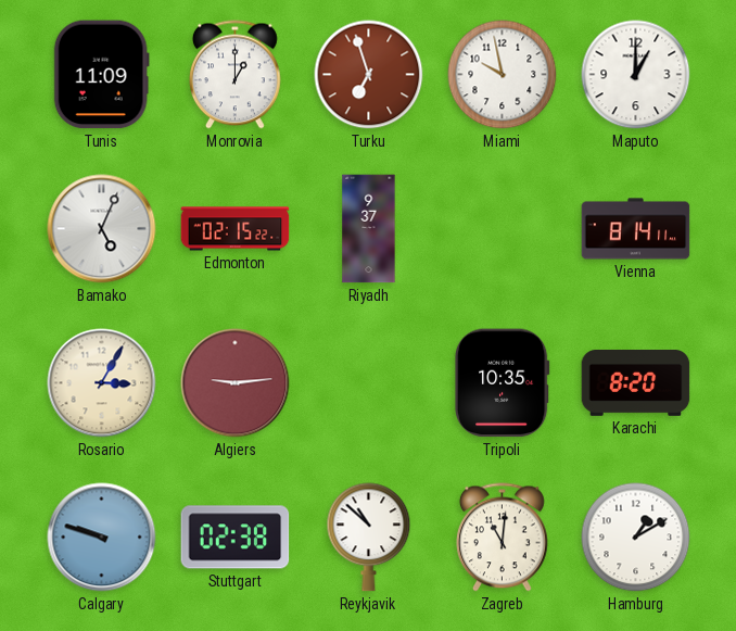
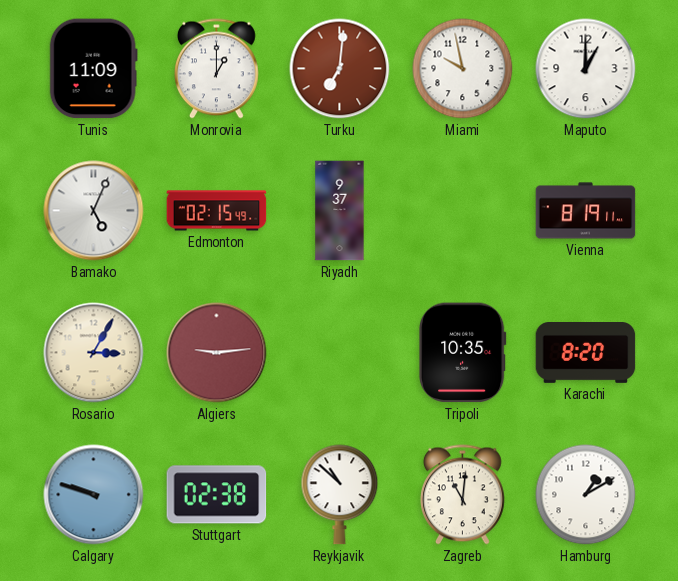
Turku: 6:57 -> 7:01 (340, 69)
Edmonton: 02:15:22 -> 02:15:49 (217, 211)
Vienna: 8:14 -> 8:19 (586, 211)
